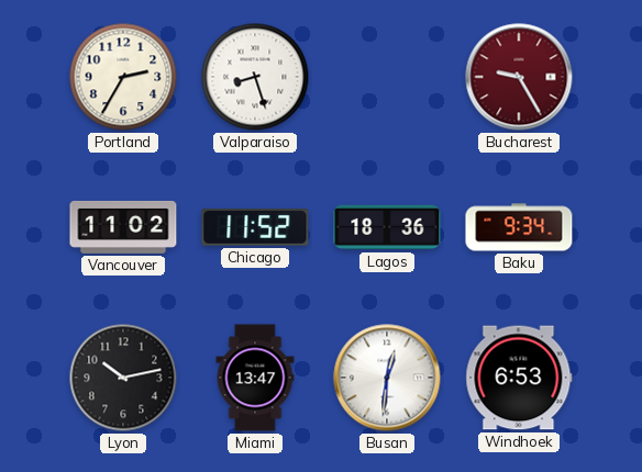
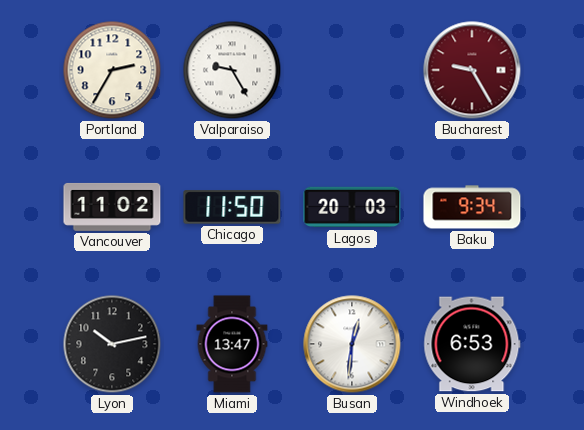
Valparaiso: 8:27 -> 9:25 (232, 70)
Chicago: 11:52 -> 11:50 (232, 207)
Lagos: 18:36 -> 20:03 (352, 207)
